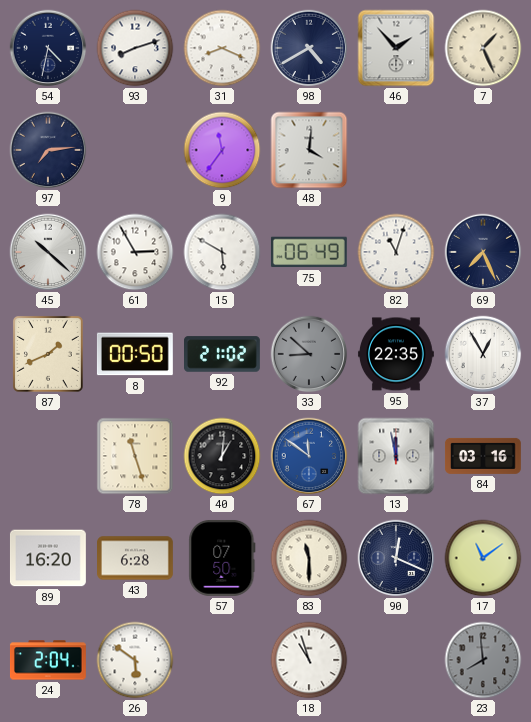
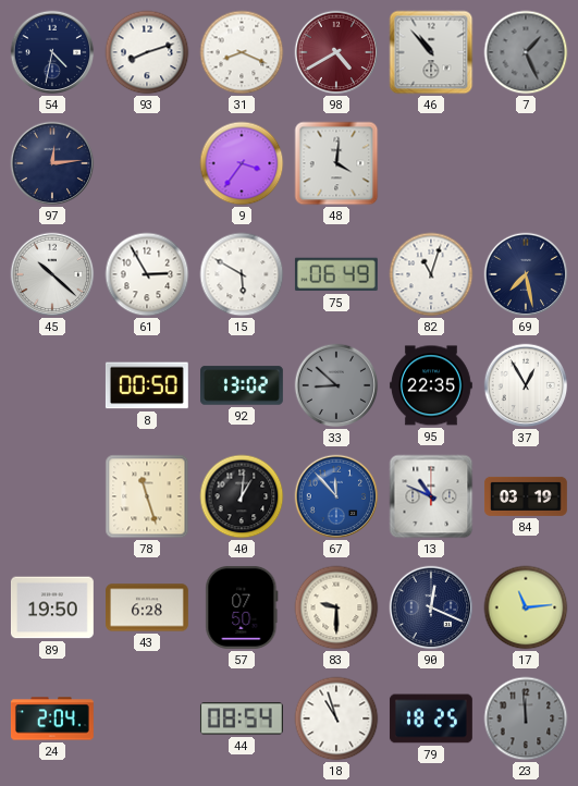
98 dial: navy -> burgundy (336, 52)
46: 1:53 -> 10:53 (431, 52)
7 dial: cream -> grey (526, 52)
97: 7:14 -> 12:14 (52, 163)
9: 11:36 -> 3:36 (242, 163)
69: 7:26 -> 7:28 (526, 274)
87: 1:41 -> none (48, 354)
92: 21:02 -> 13:02 (243, 385)
67: 11:51 -> 11:53 (336, 496)
13: 11:58 -> 10:49 (431, 496)
84: 03:16 -> 03:19 (526, 496)
89: 16:20 -> 19:50 (52, 607)
83: 11:30 -> 9:30 (336, 607)
17: 11:09 -> 11:14 (526, 607)
26: 5:51 -> none (135, 660)
44: none -> 08:54 (242, 719)
79: none -> 18:25 (431, 719)
23: 7:59 -> 11:59 (526, 719)
